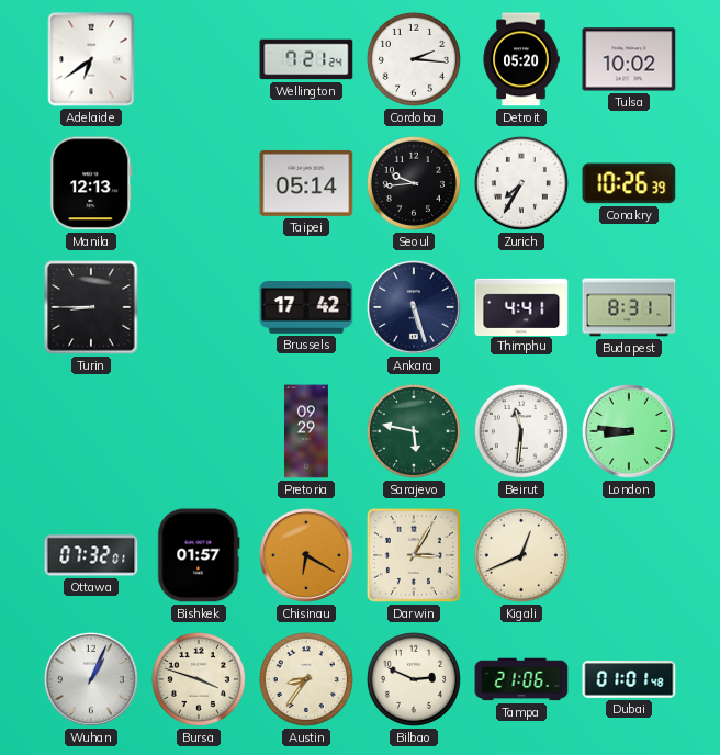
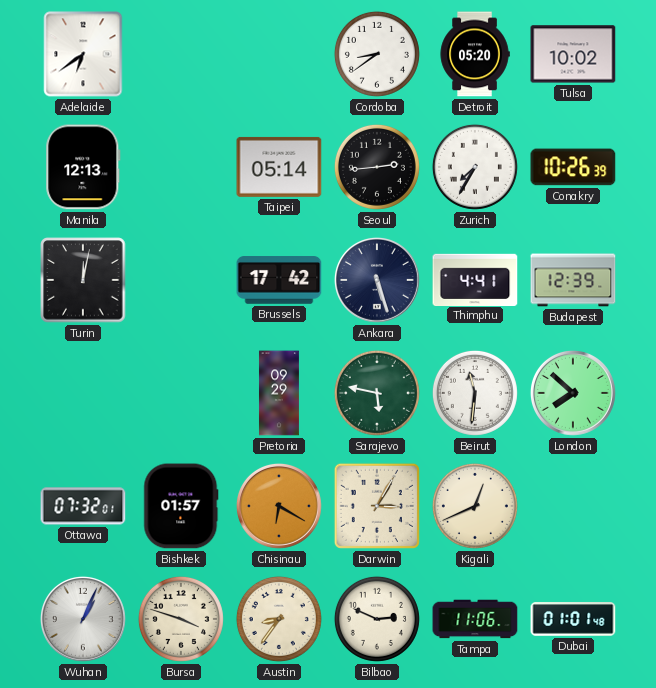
Wellington: 7:21 -> none (306, 59)
Cordoba: 2:16 -> 8:39 (377, 54)
Seoul: 9:44 -> 2:44 (377, 167)
Turin: 8:45 -> 12:02 (83, 280)
Budapest: 8:31 -> 12:39 (573, 280)
London: 8:46 -> 7:52 (573, 393)
Tampa: 21:06 -> 11:06 (475, 619)
